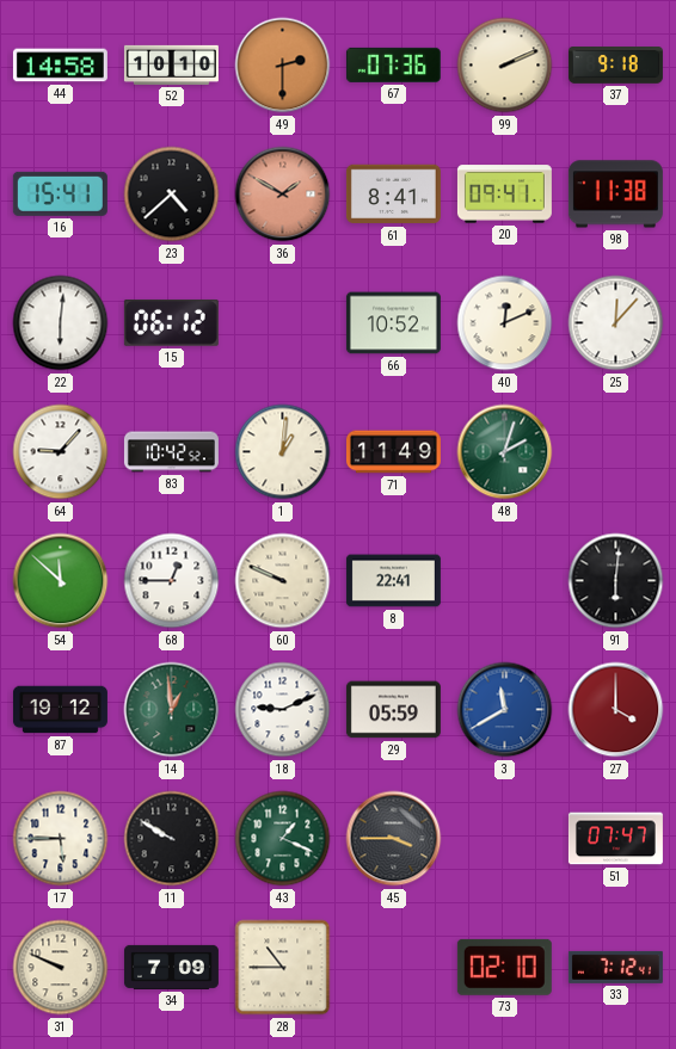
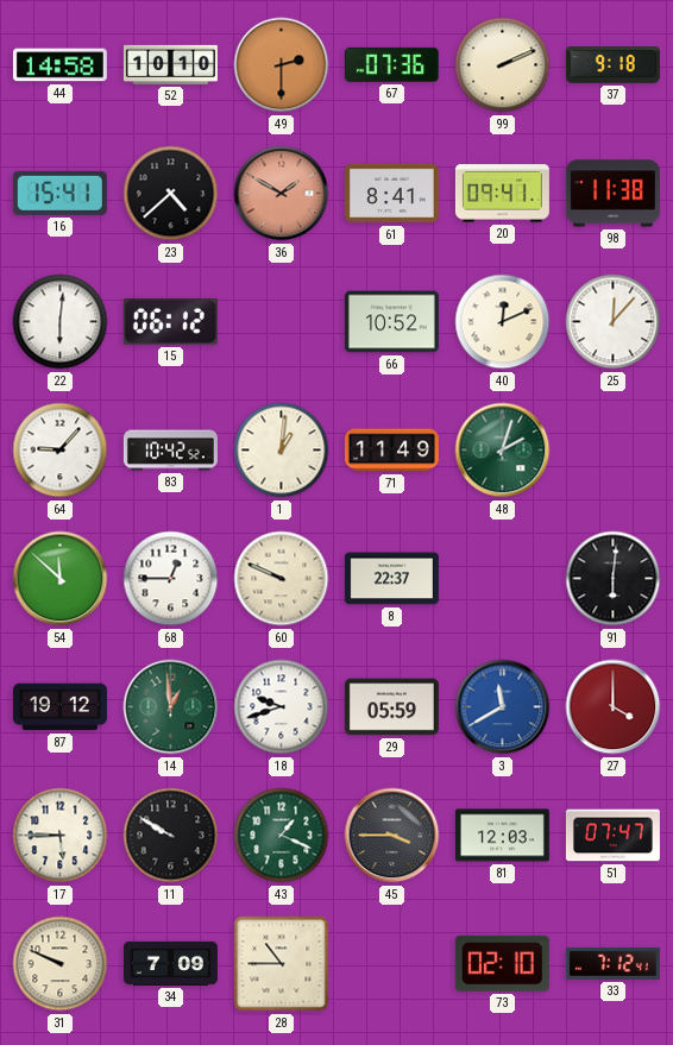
8: 22:41 -> 22:37 (391, 579)
18: 9:11 -> 9:42 (282, 707)
81: none -> 12:03 (502, 836)
